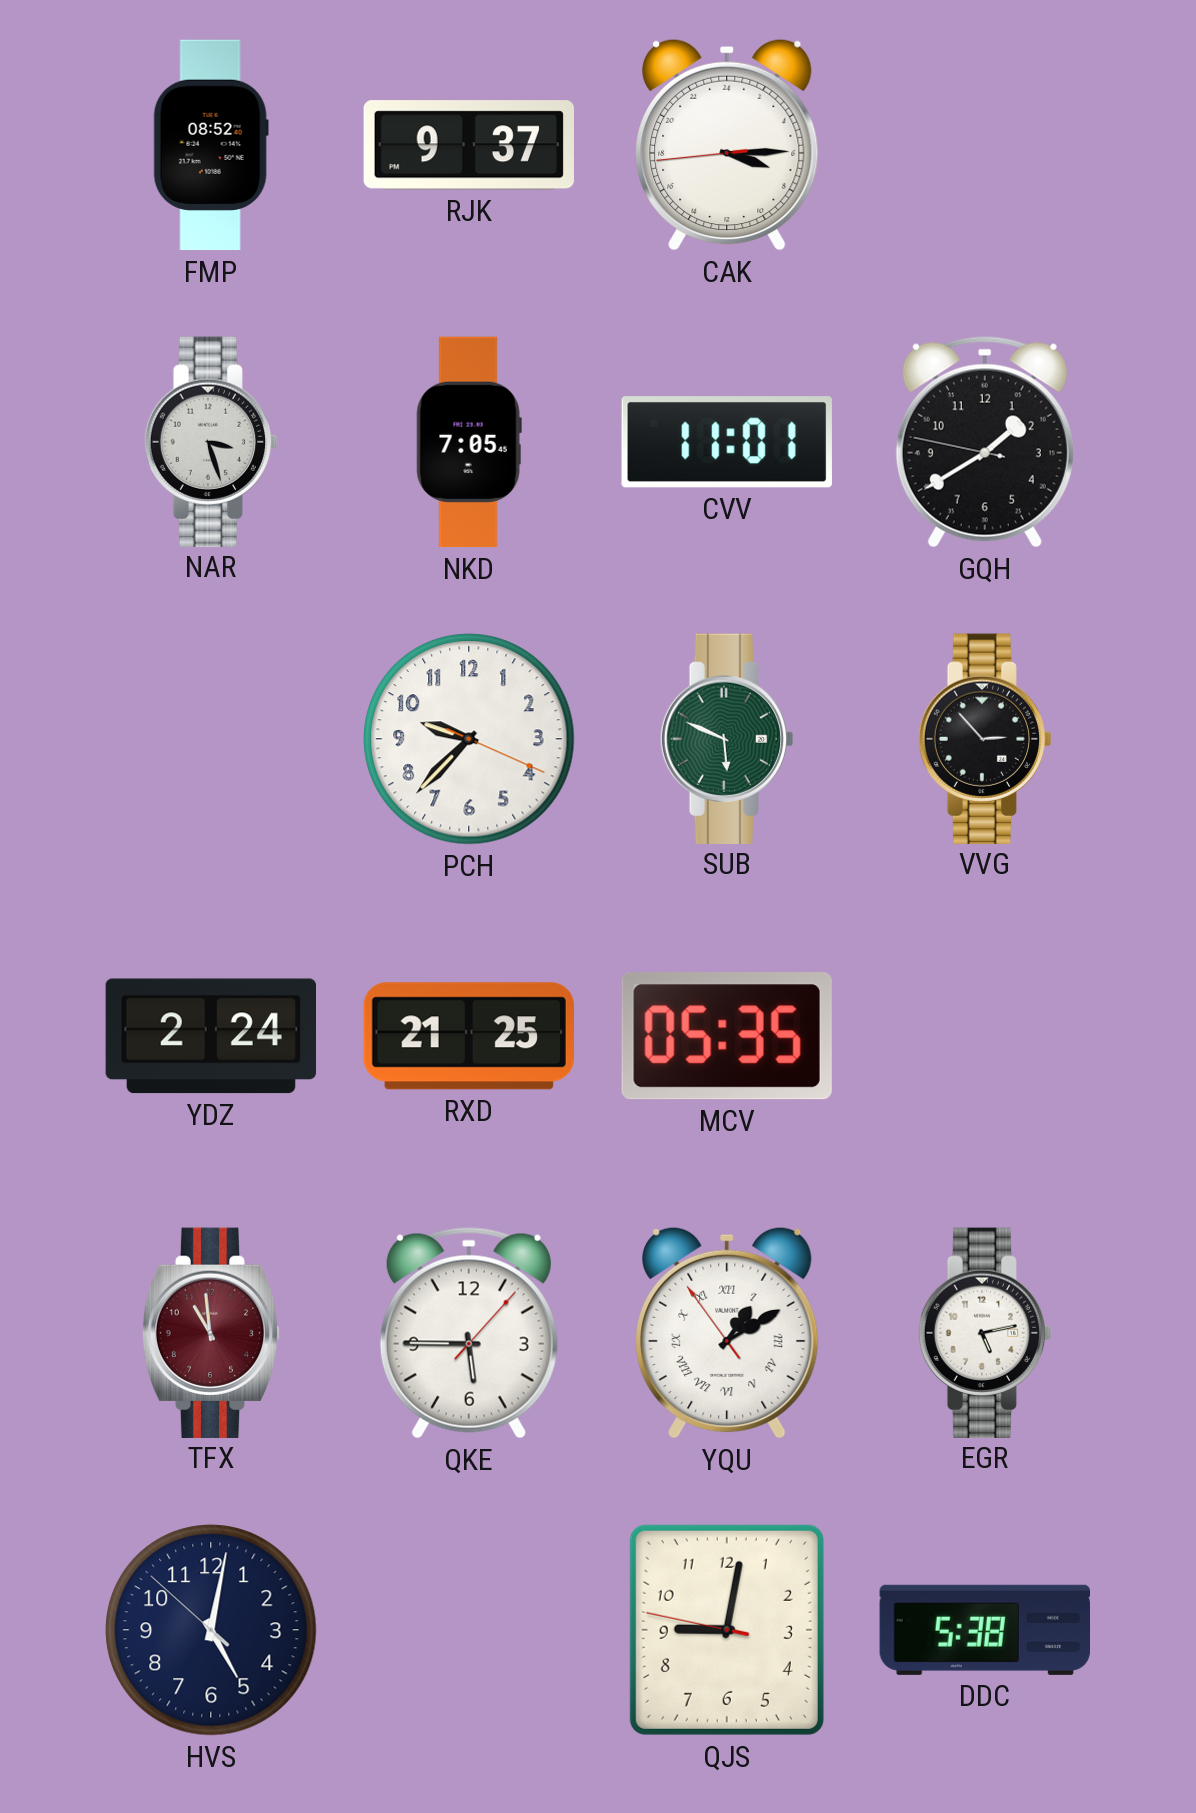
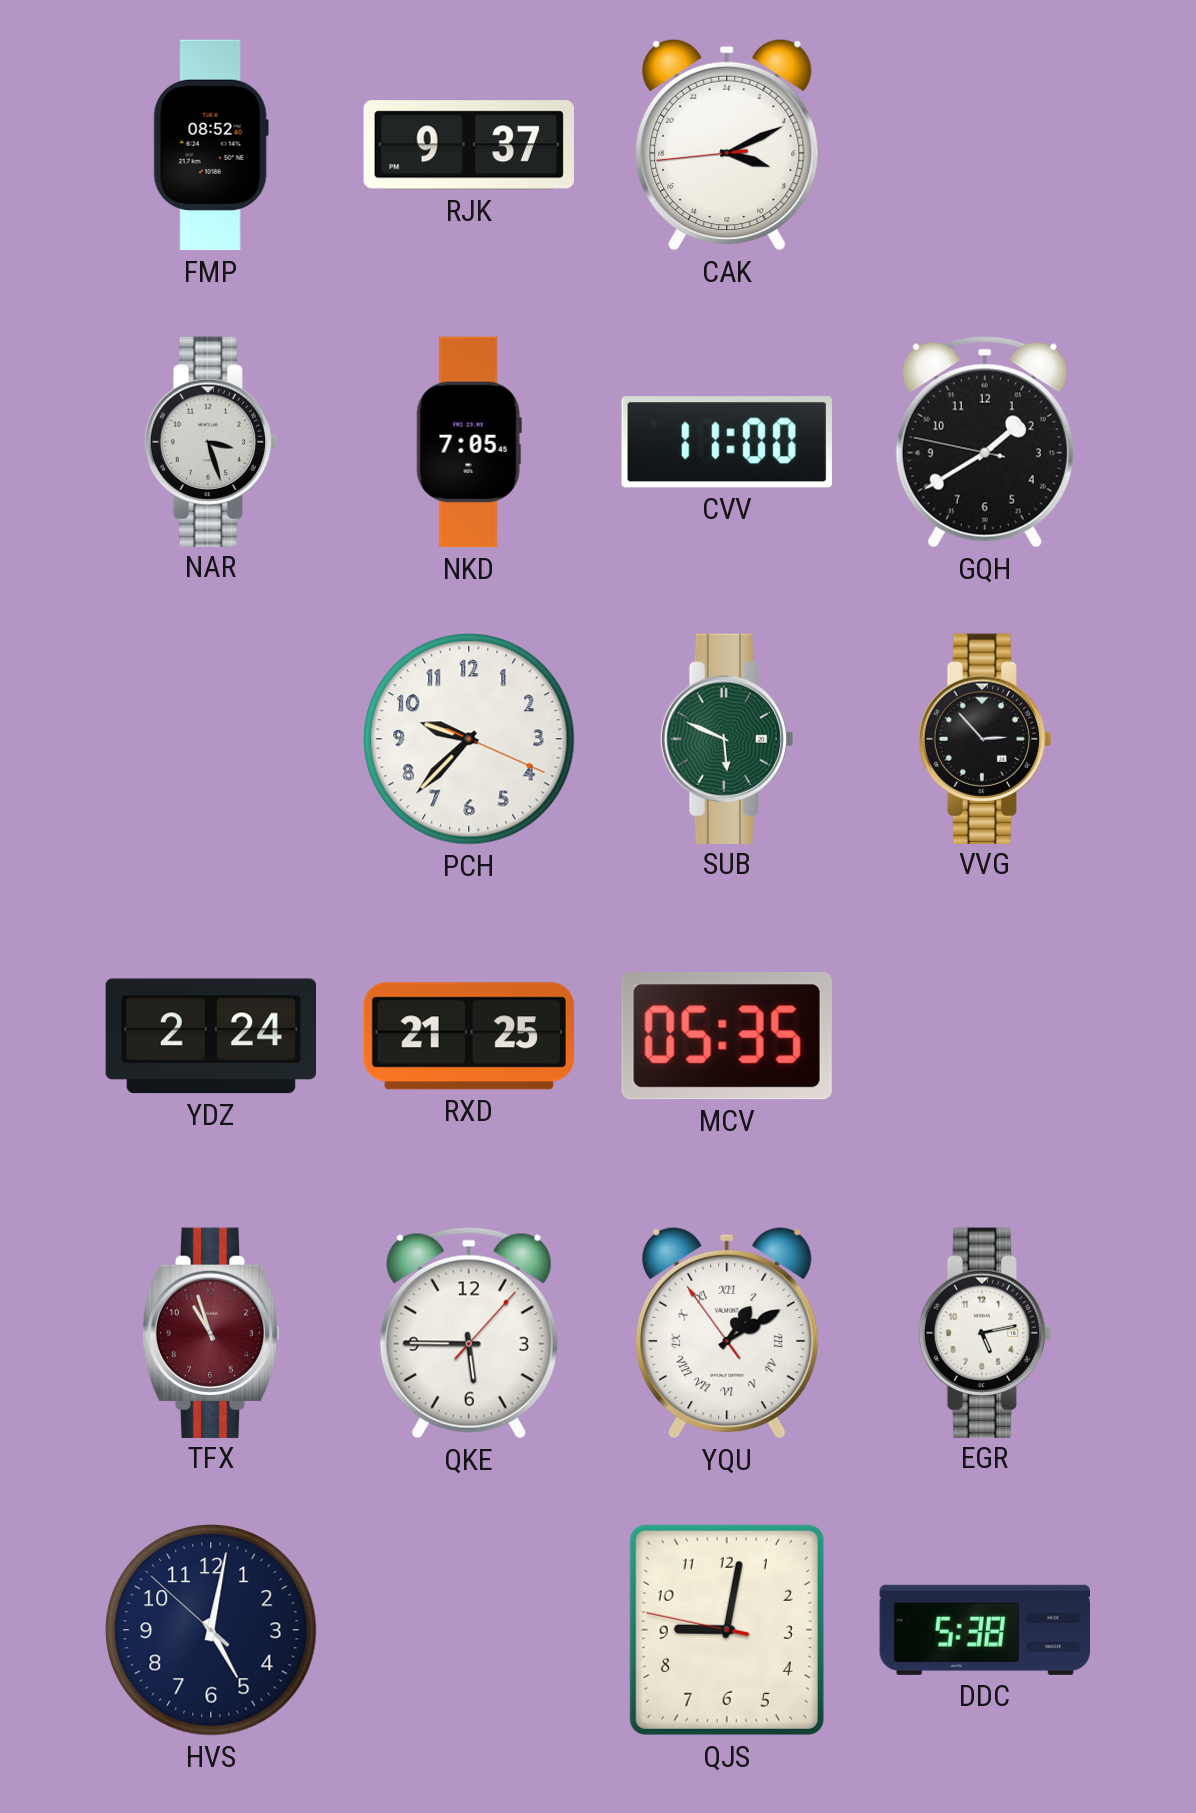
CAK: 7:14 -> 7:10 (727, 145)
CVV: 11:01 -> 11:00 (727, 442)
TFX: 10:59 -> 10:57 (211, 1332)
